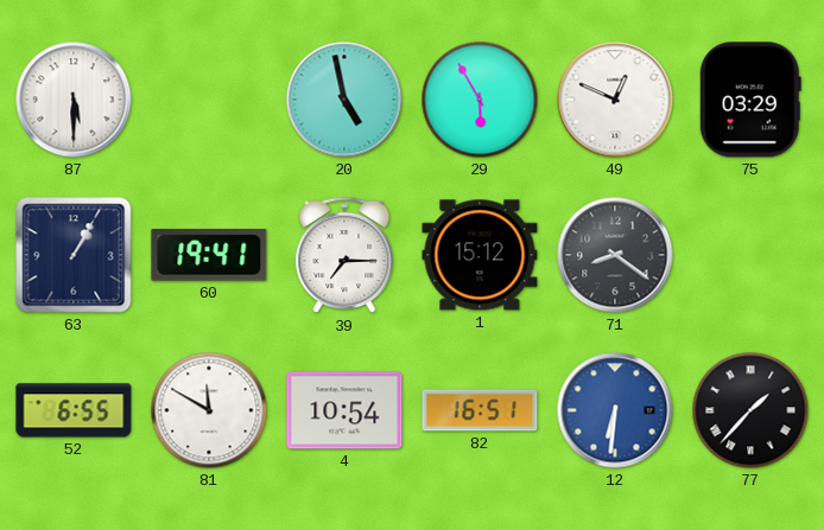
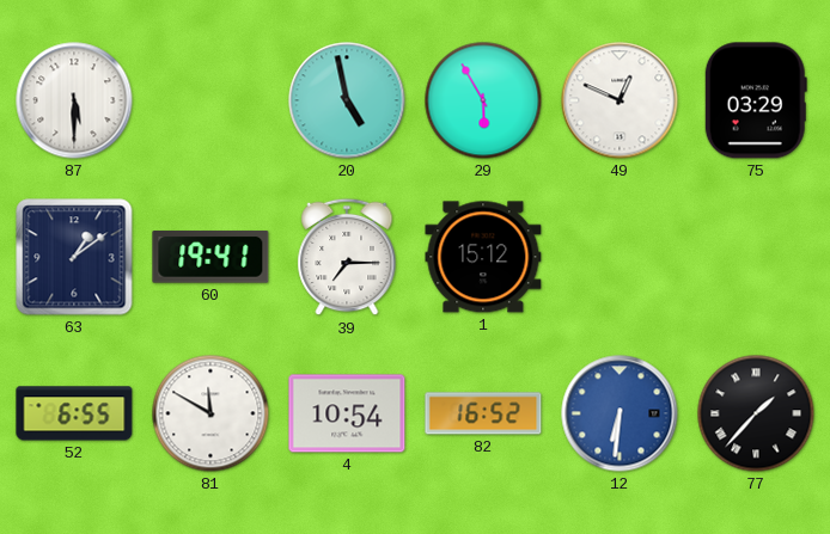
63: 1:05 -> 1:09 (74, 257)
71: 8:21 -> none (615, 255)
82: 16:51 -> 16:52 (483, 413)
